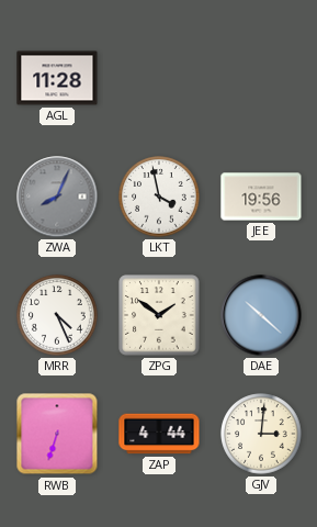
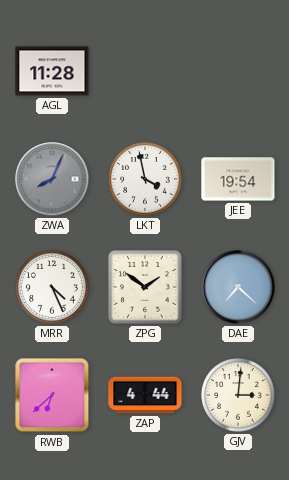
JEE: 19:56 -> 19:54 (238, 179)
DAE: 10:22 -> 7:22 (238, 287)
RWB: 6:33 -> 6:38 (52, 395)
